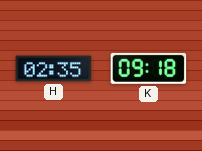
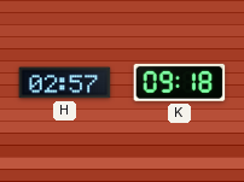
H: 02:35 -> 02:57 (65, 83)
